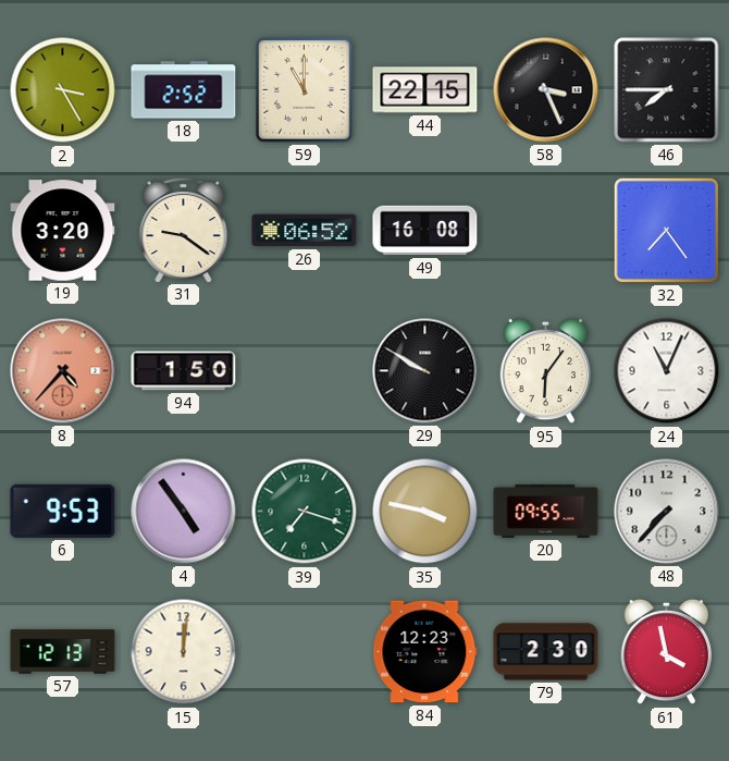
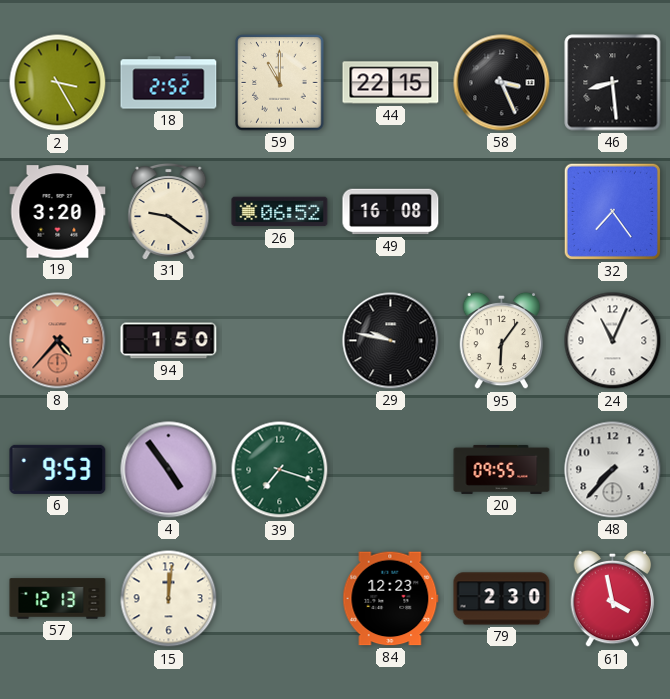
46: 7:45 -> 8:29 (613, 83)
29: 9:50 -> 9:47 (391, 341)
35: 3:47 -> none (425, 512)
